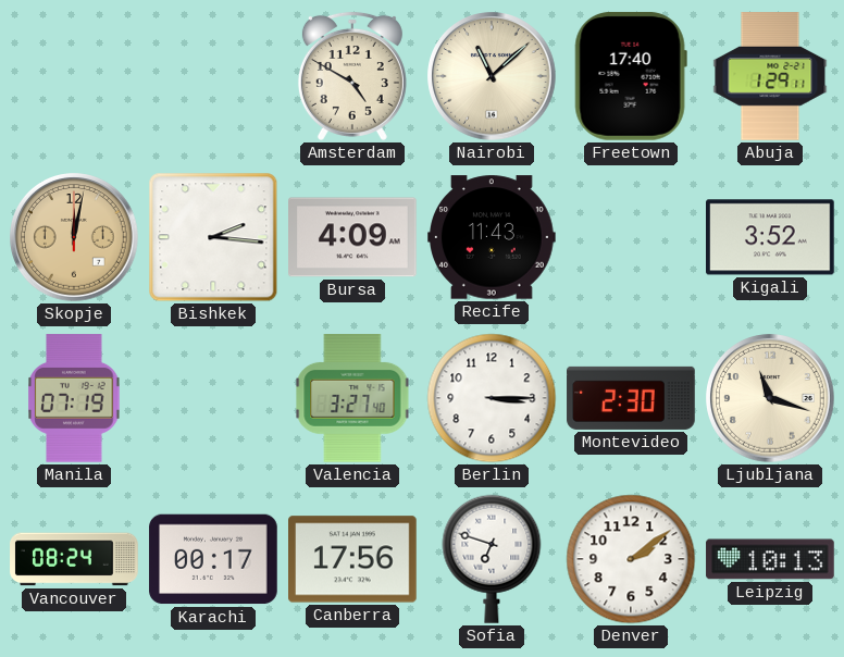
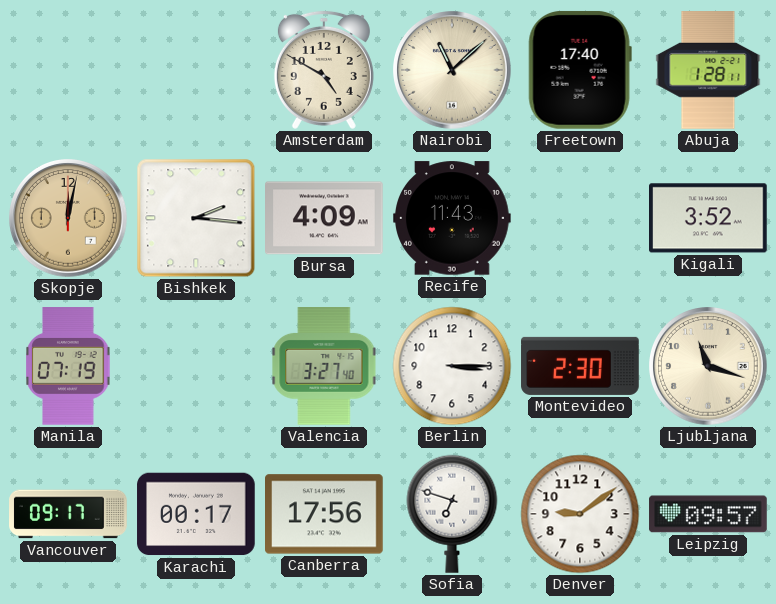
Abuja: 1:29 -> 1:28 (708, 70)
Vancouver: 08:24 -> 09:17 (68, 514)
Denver: 2:09 -> 9:09 (580, 514)
Leipzig: 10:13 -> 09:57 (708, 514)
